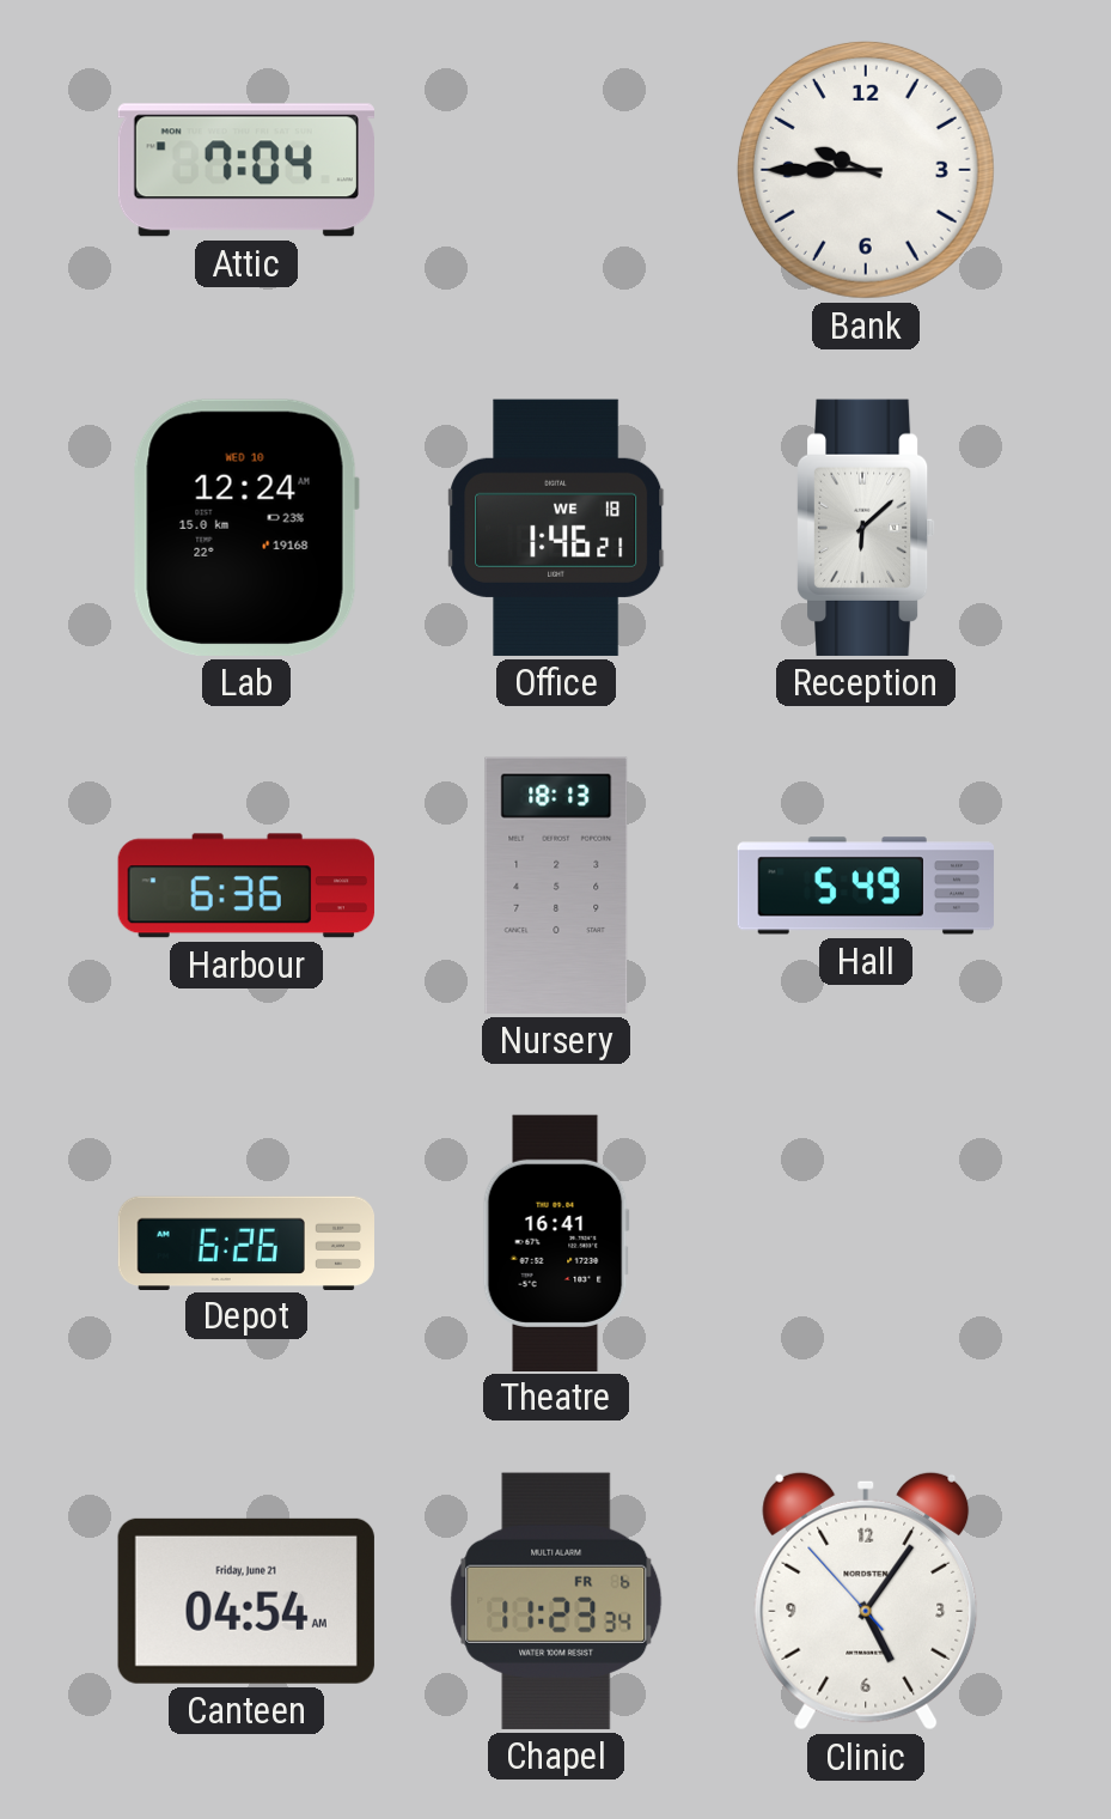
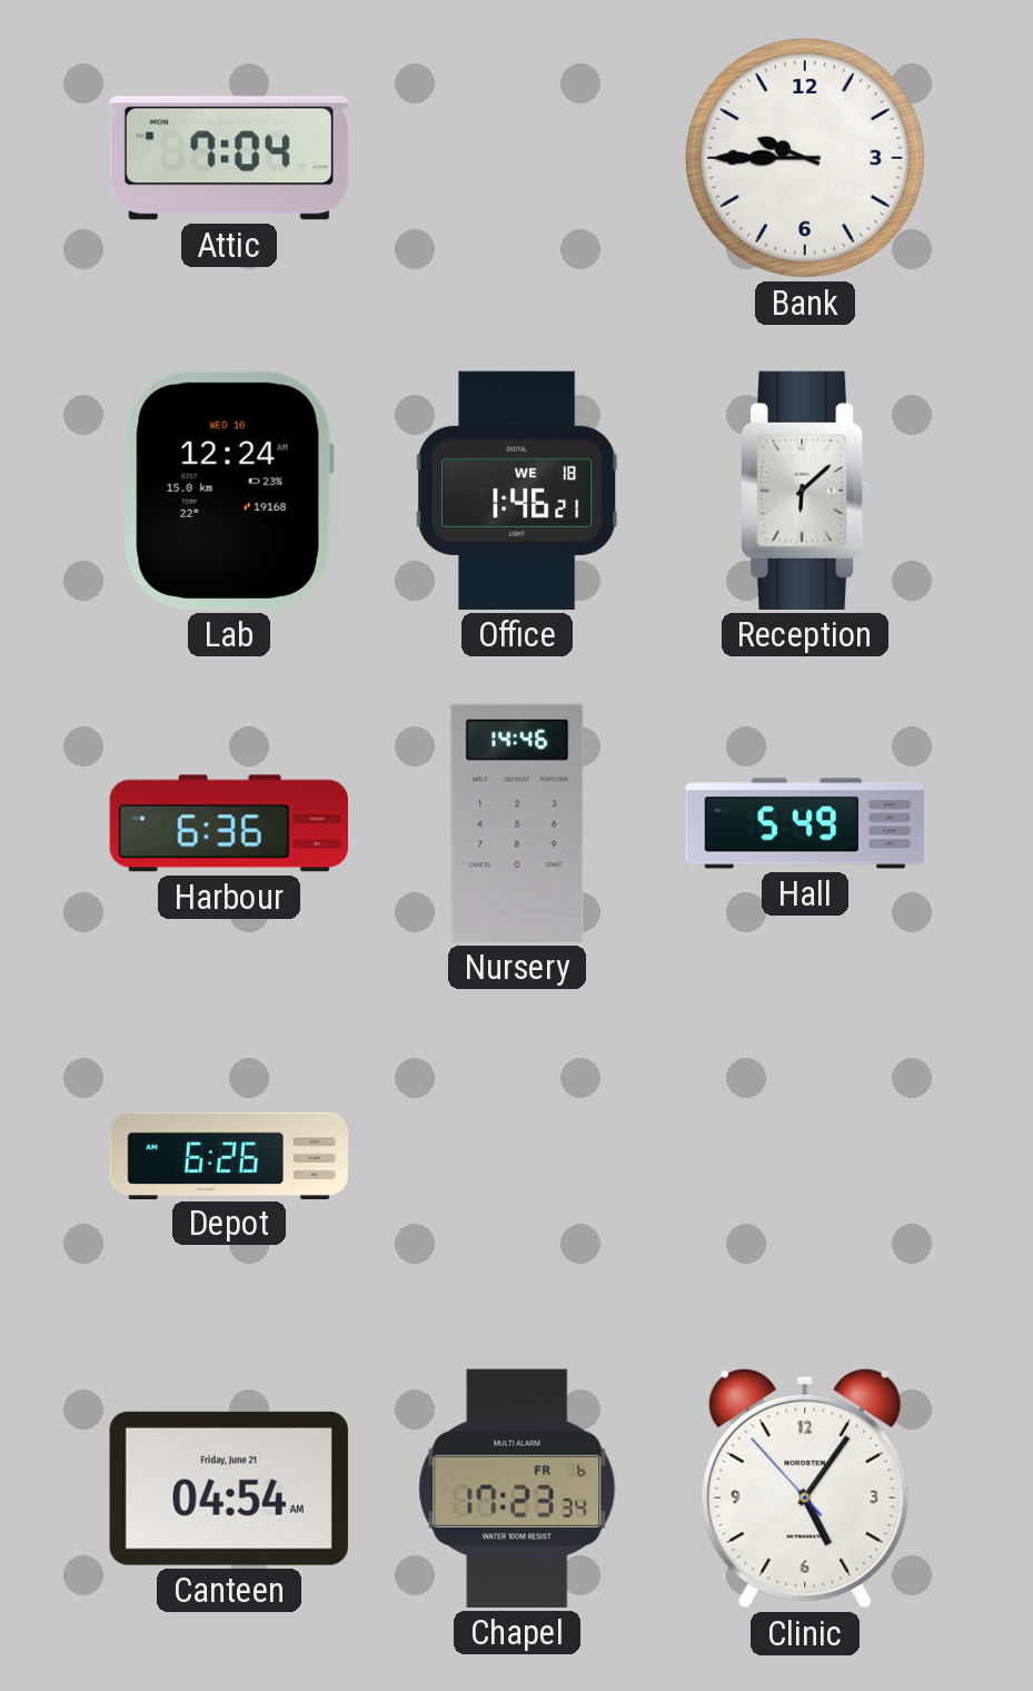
Nursery: 18:13 -> 14:46 (517, 823)
Theatre: 16:41 -> none (556, 1242)
Chapel: 11:23 -> 17:23 (517, 1489)
